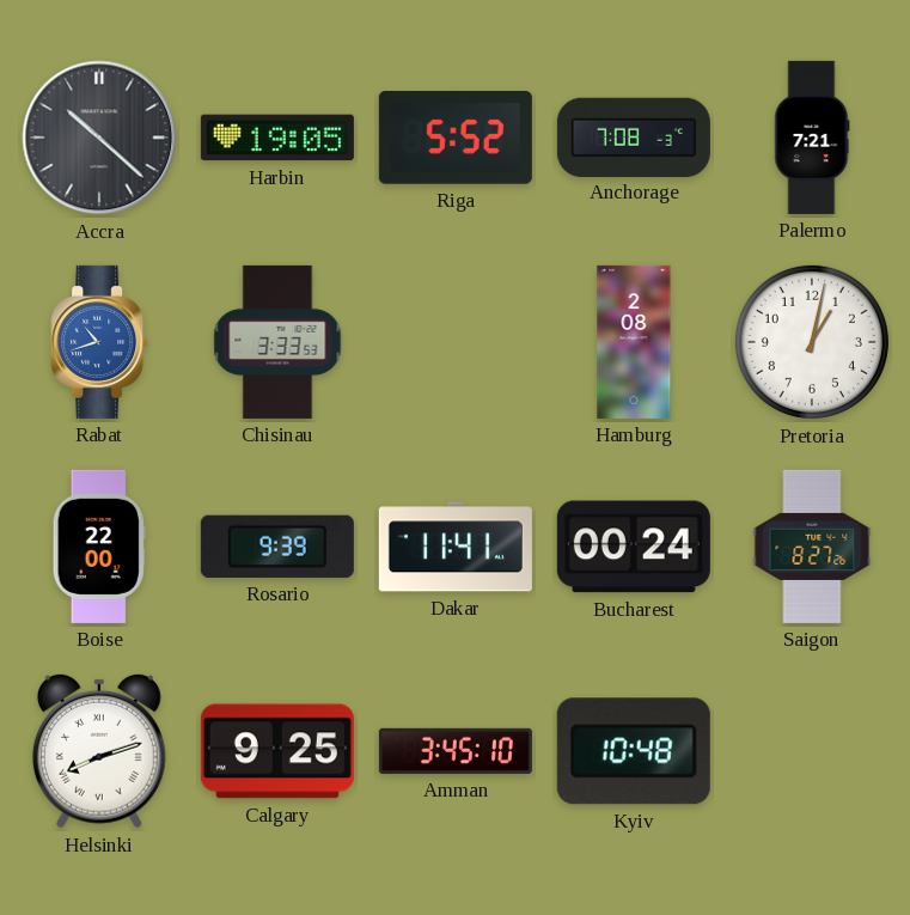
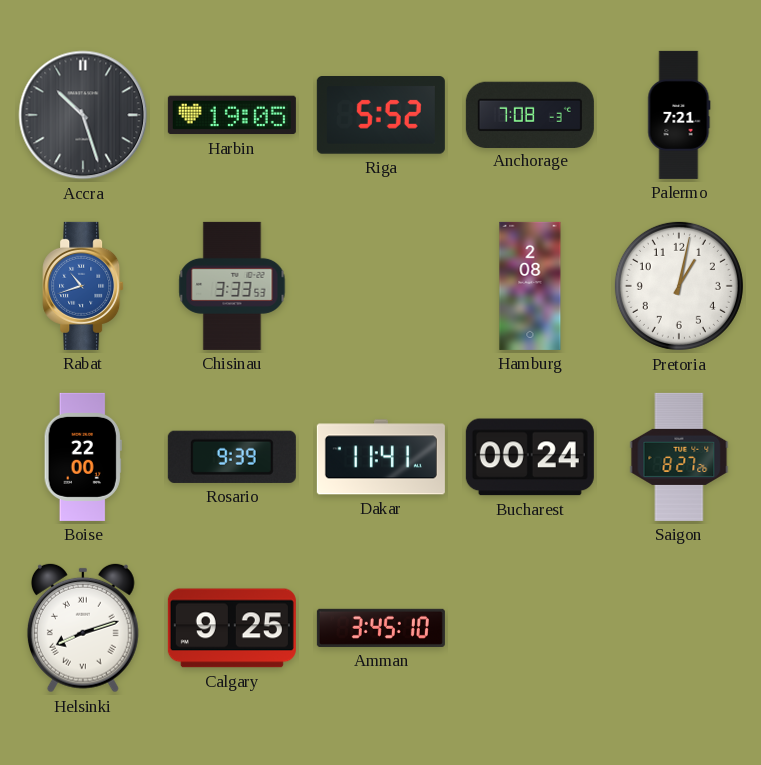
Accra: 10:22 -> 10:27 (83, 115)
Kyiv: 10:48 -> none (634, 751)
